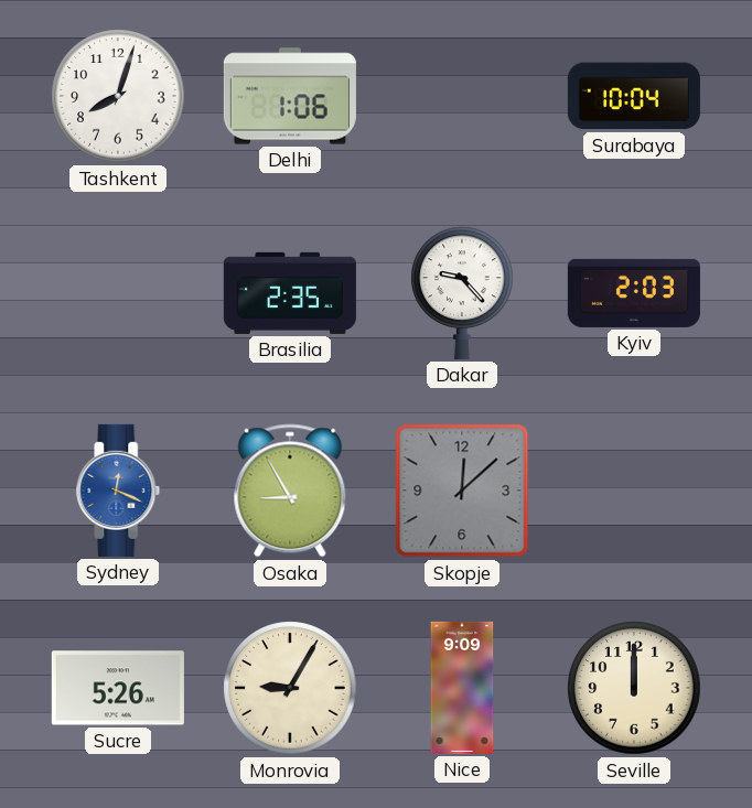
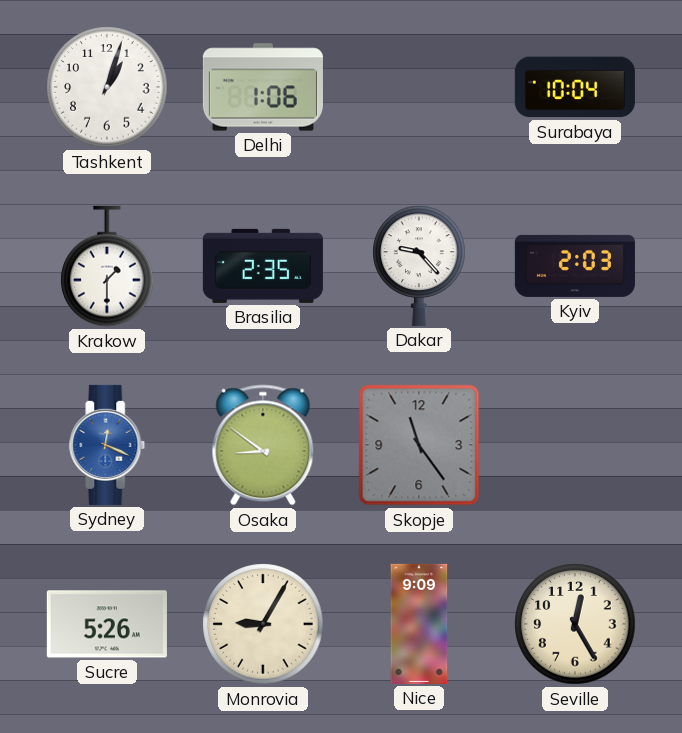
Tashkent: 8:03 -> 1:03 (107, 87)
Krakow: none -> 1:30 (107, 266)
Osaka: 8:55 -> 8:51 (263, 445)
Skopje: 12:08 -> 11:24 (419, 445)
Seville: 12:00 -> 12:25 (575, 624)
